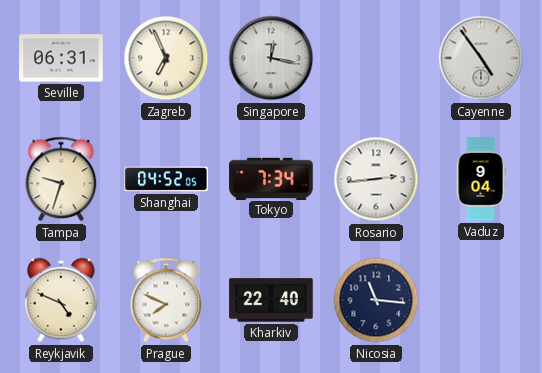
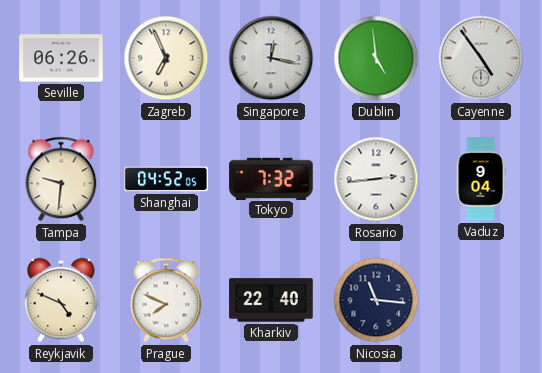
Seville: 06:31 -> 06:26 (61, 58)
Dublin: none -> 4:59 (376, 58)
Tampa: 9:33 -> 9:31 (61, 179)
Tokyo: 7:34 -> 7:32 (271, 178)
